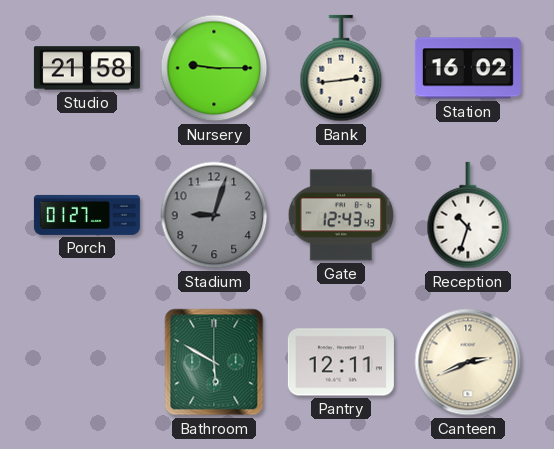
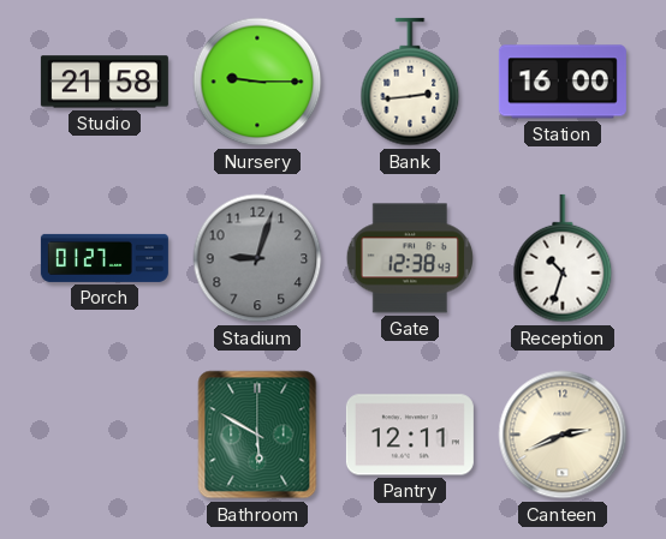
Station: 16:02 -> 16:00 (563, 82)
Gate: 12:43 -> 12:38 (410, 258)
